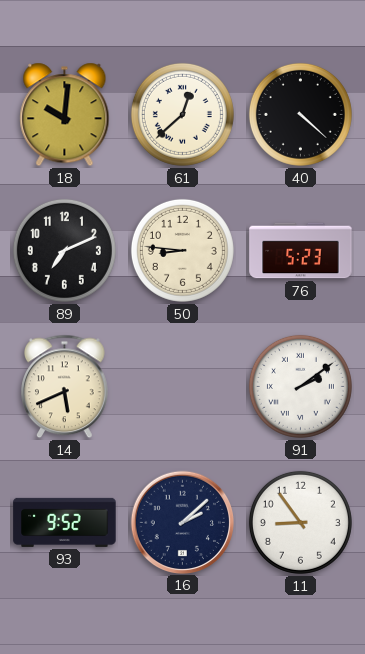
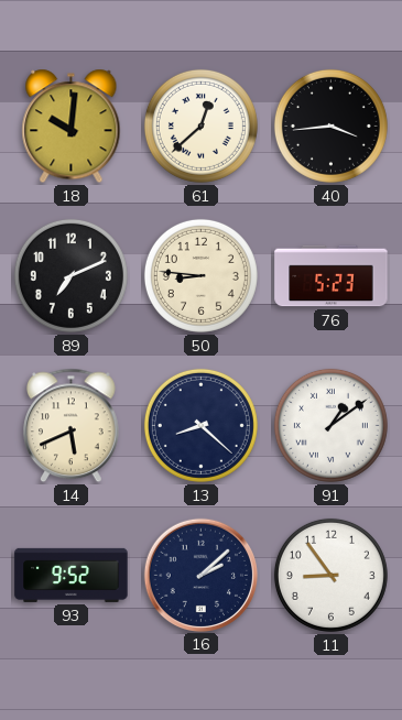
40: 4:22 -> 3:44 (330, 126)
13: none -> 8:22 (200, 425)
91: 2:09 -> 1:09 (330, 425)
